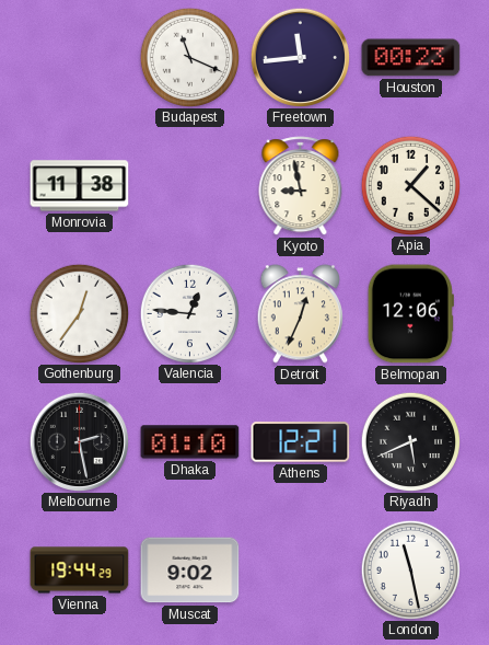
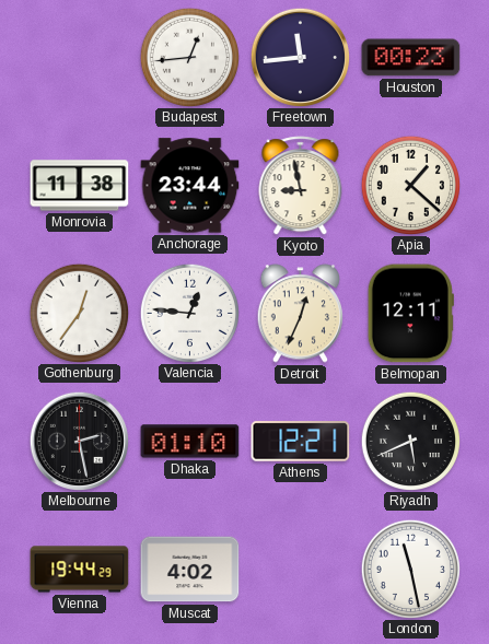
Budapest: 11:19 -> 12:44 (189, 57)
Anchorage: none -> 23:44 (190, 186)
Belmopan: 12:06 -> 12:11 (410, 314)
Muscat: 9:02 -> 4:02 (190, 570)
